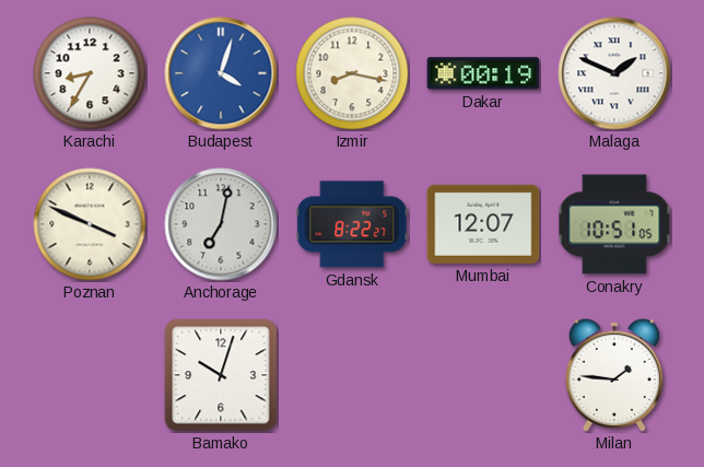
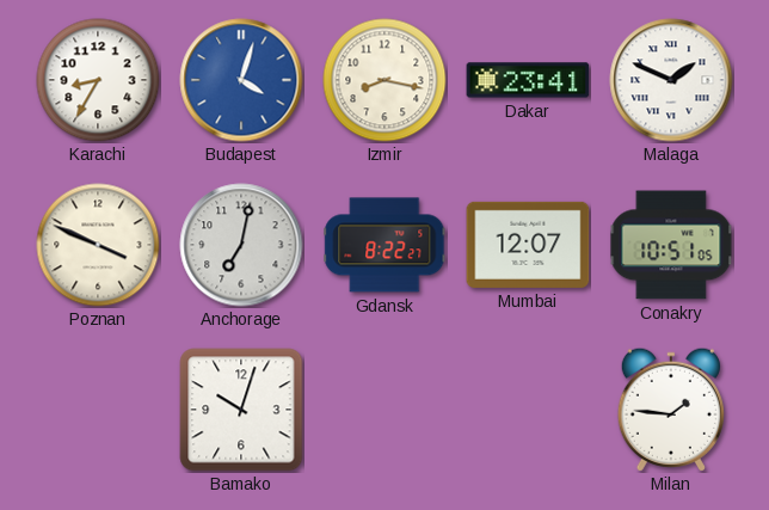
Dakar: 00:19 -> 23:41 (528, 80)
